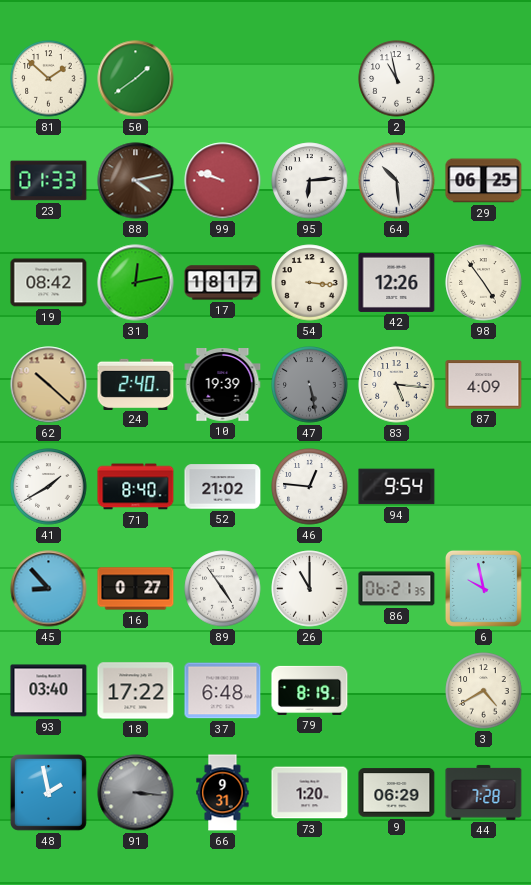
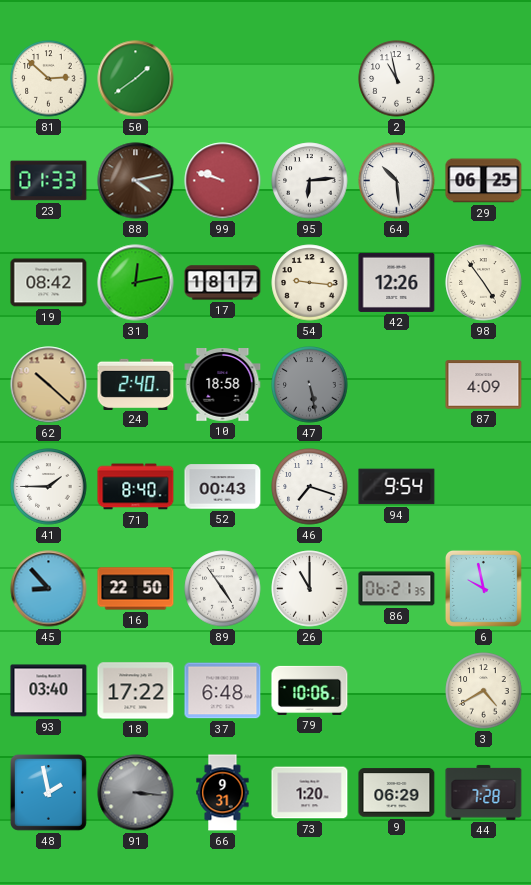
81: 1:52 -> 2:52 (49, 79)
54: 3:16 -> 9:16 (310, 283)
10: 19:39 -> 18:58 (223, 385)
83: 5:16 -> none (397, 385)
41: 1:40 -> 1:45 (49, 487)
52: 21:02 -> 00:43 (223, 487)
46: 12:46 -> 7:18 (310, 487)
16: 0:27 -> 22:50 (136, 589)
79: 8:19 -> 10:06 (310, 690)
